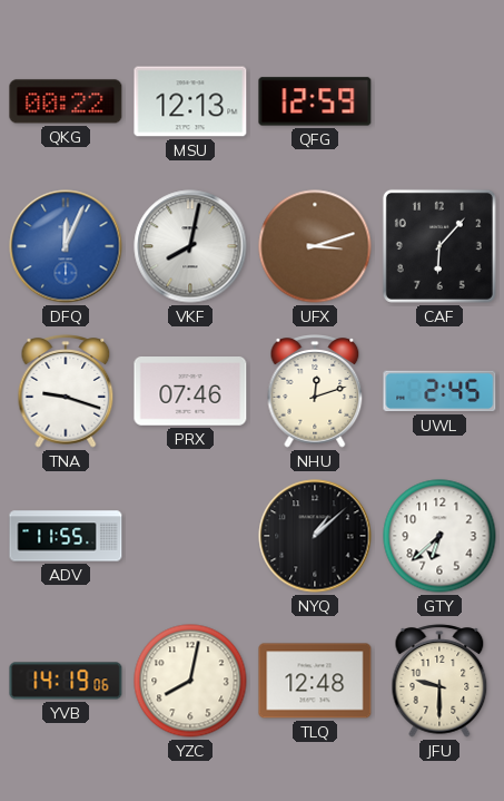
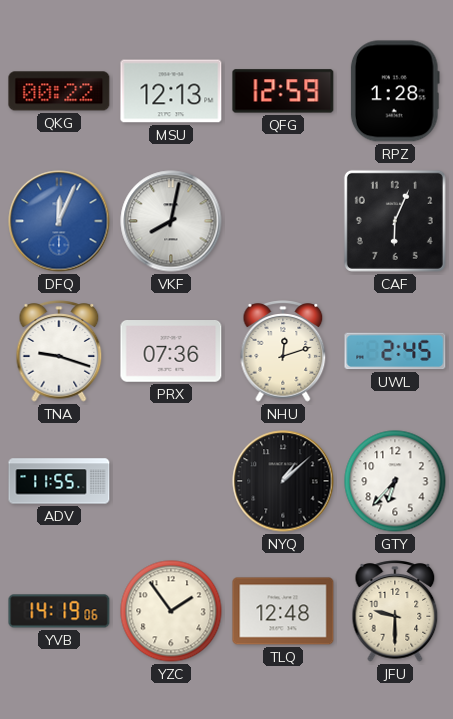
RPZ: none -> 1:28 (395, 91)
UFX: 3:12 -> none (315, 246)
CAF: 6:07 -> 6:04 (395, 221)
PRX: 07:46 -> 07:36 (171, 352)
GTY: 6:38 -> 6:37 (395, 481)
YZC: 8:02 -> 1:54 (171, 611)
